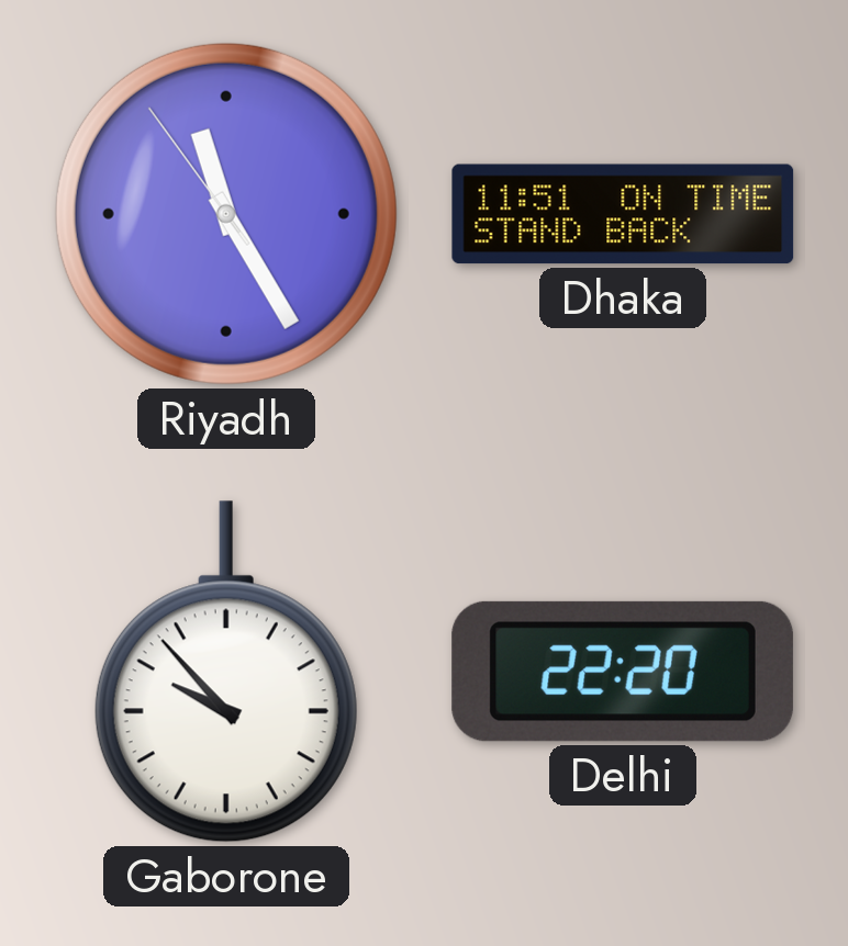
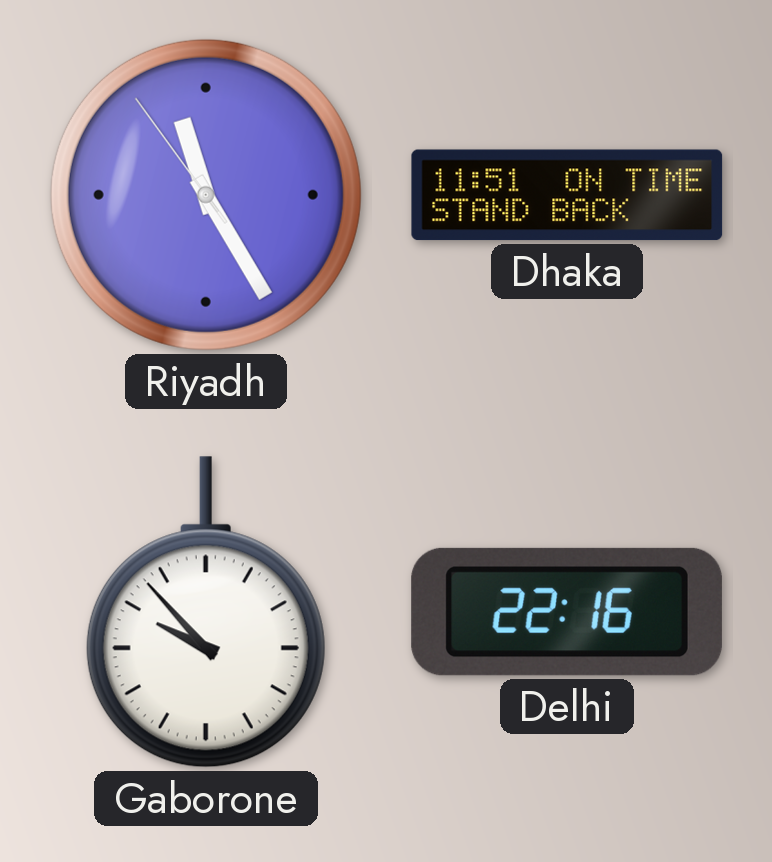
Delhi: 22:20 -> 22:16 (567, 612)
